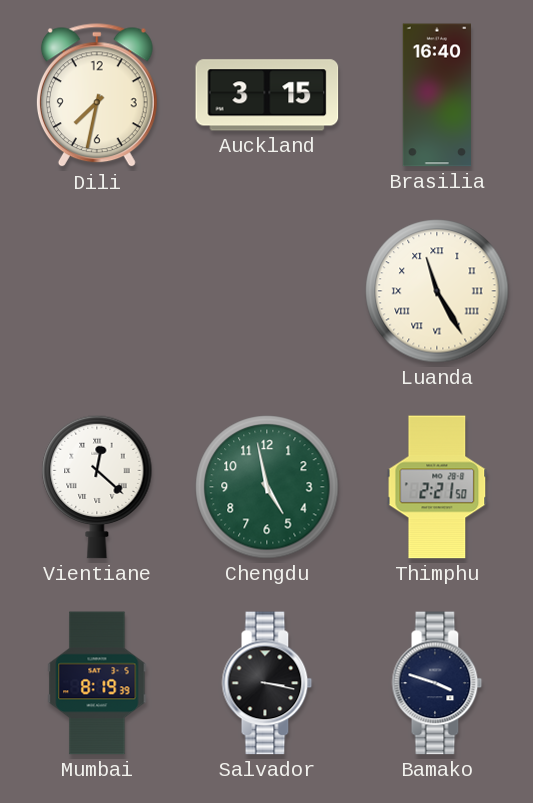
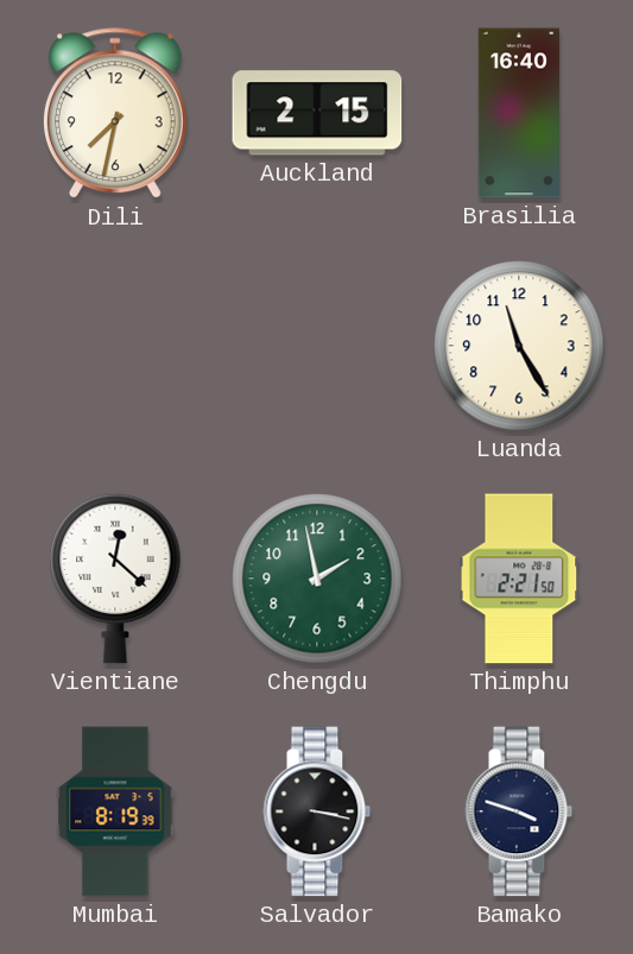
Auckland: 3:15 -> 2:15 (317, 113)
Luanda numerals: Roman -> Arabic (519, 346)
Chengdu: 4:58 -> 1:58 (317, 579)
